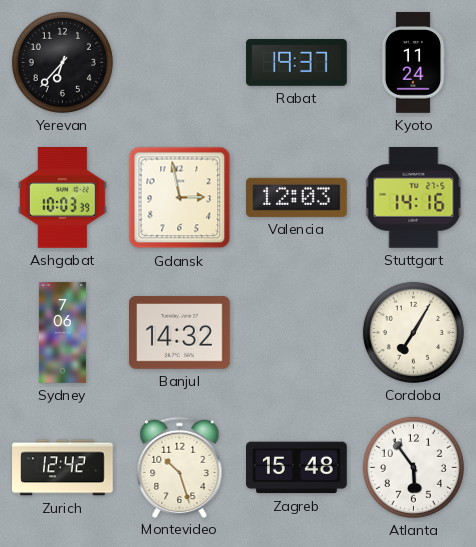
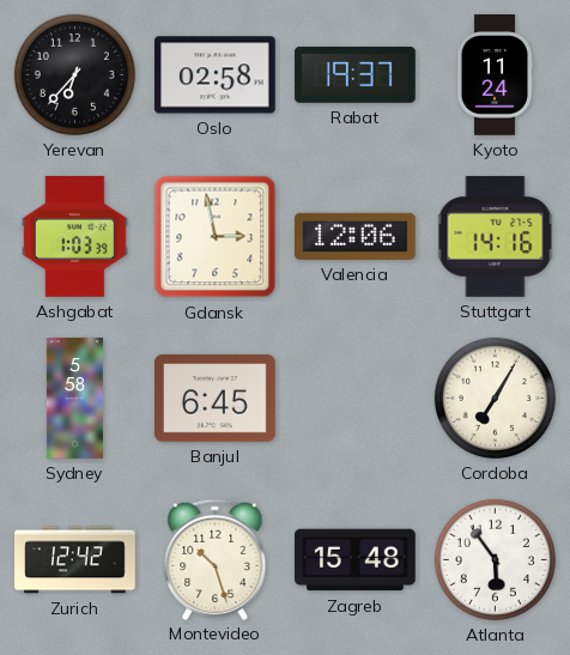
Oslo: none -> 02:58 (216, 75)
Ashgabat: 10:03 -> 1:03 (74, 237)
Valencia: 12:03 -> 12:06 (356, 236)
Sydney: 7:06 -> 5:58 (74, 399)
Banjul: 14:32 -> 6:45 (216, 399)
